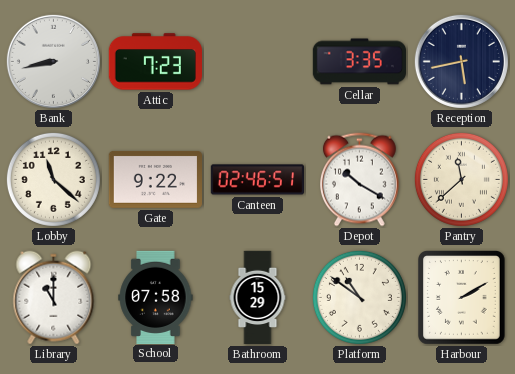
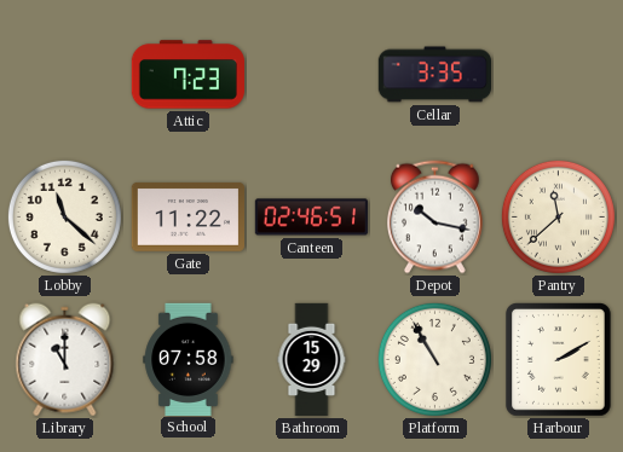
Bank: 8:43 -> none (53, 61)
Reception: 5:43 -> none (461, 61)
Gate: 9:22 -> 11:22 (188, 218)
Depot: 10:20 -> 10:17 (435, 218)
Platform: 10:51 -> 10:55 (434, 359)
